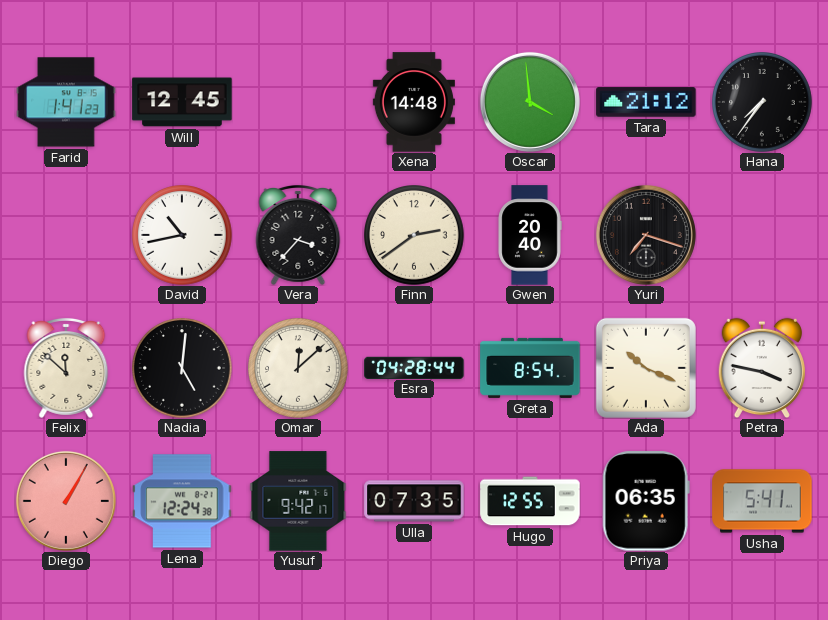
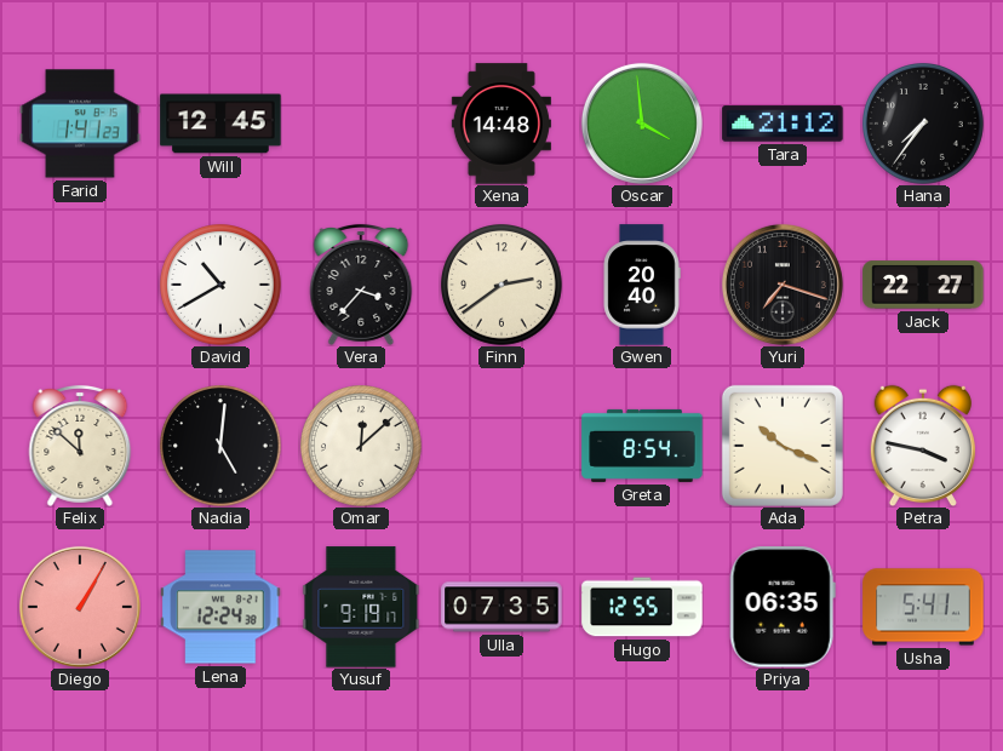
David: 10:43 -> 10:40 (220, 285)
Jack: none -> 22:27 (923, 285)
Esra: 04:28 -> none (414, 367)
Yusuf: 9:42 -> 9:19 (361, 607)
